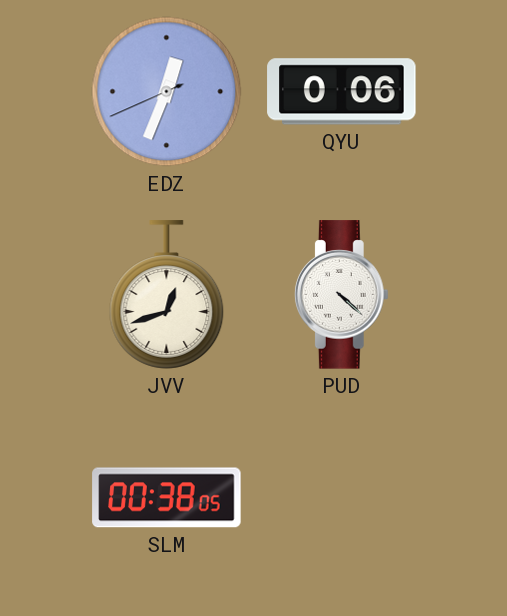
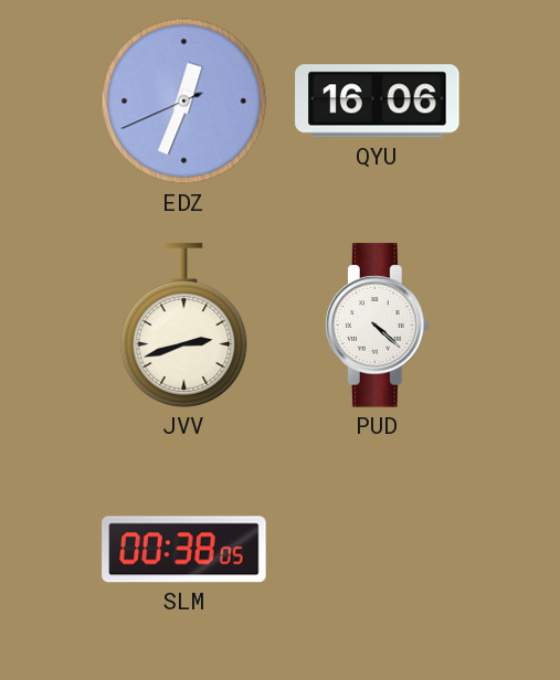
QYU: 0:06 -> 16:06 (378, 102)
JVV: 12:42 -> 2:42 (184, 326)
